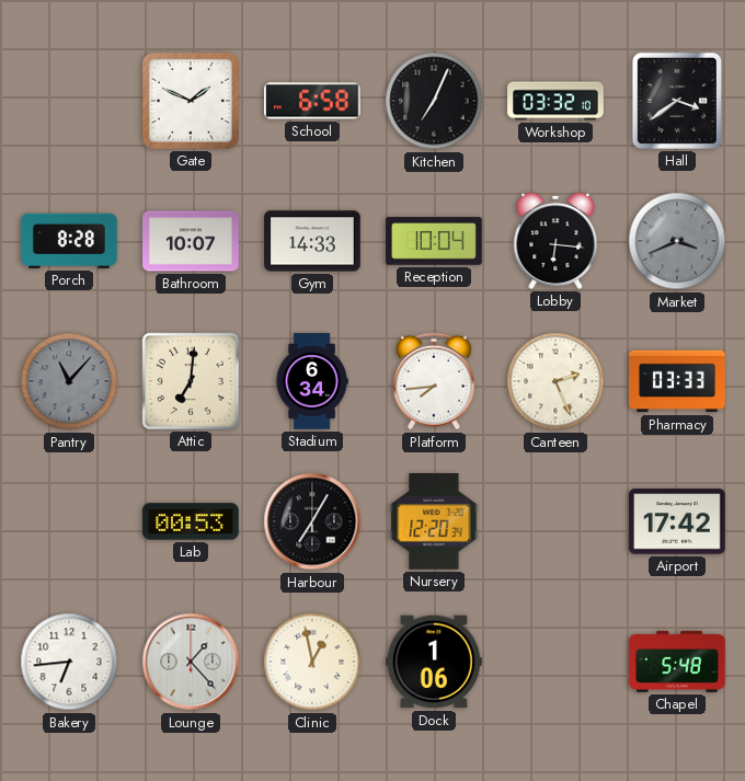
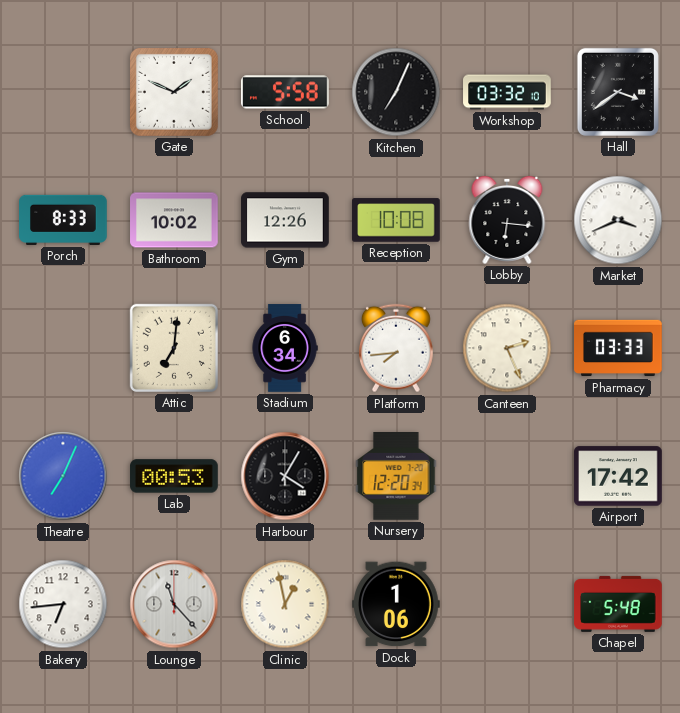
School: 6:58 -> 5:58 (285, 92)
Porch: 8:28 -> 8:33 (63, 220)
Bathroom: 10:07 -> 10:02 (174, 220)
Gym: 14:33 -> 12:26 (285, 220)
Reception: 10:04 -> 10:08 (396, 220)
Market dial: grey -> white (618, 220)
Pantry: 11:07 -> none (69, 381)
Theatre: none -> 7:04 (63, 476)
Harbour: 7:05 -> 4:05 (285, 476)
Lounge: 1:23 -> 11:23 (174, 604)
